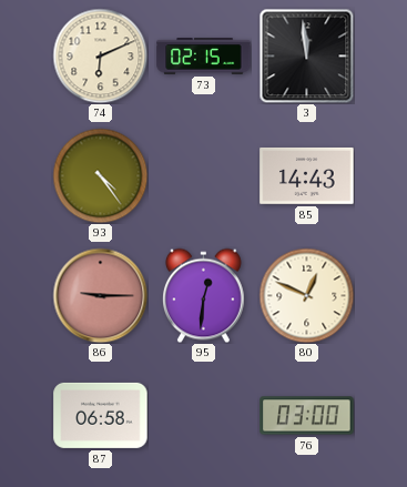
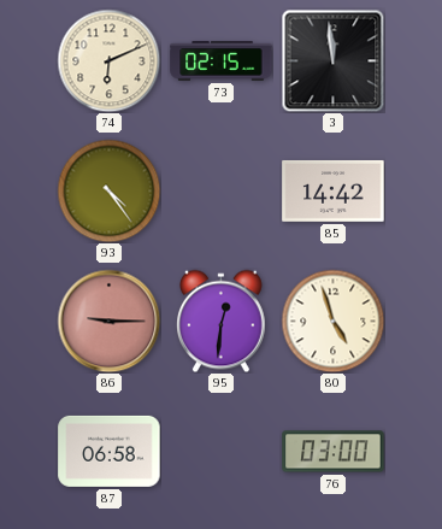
85: 14:43 -> 14:42 (334, 192)
80: 12:49 -> 4:57 (332, 321)
